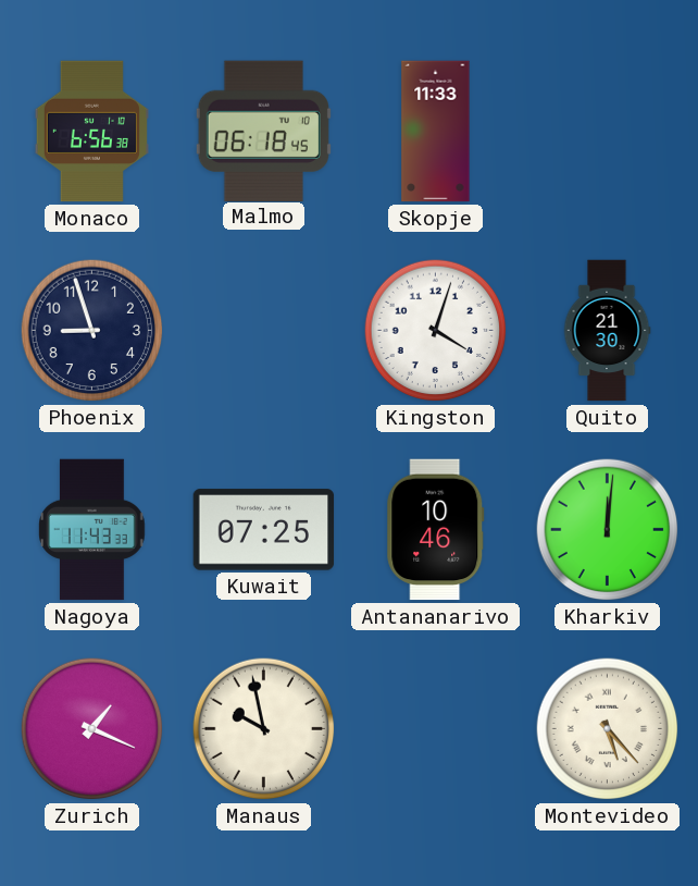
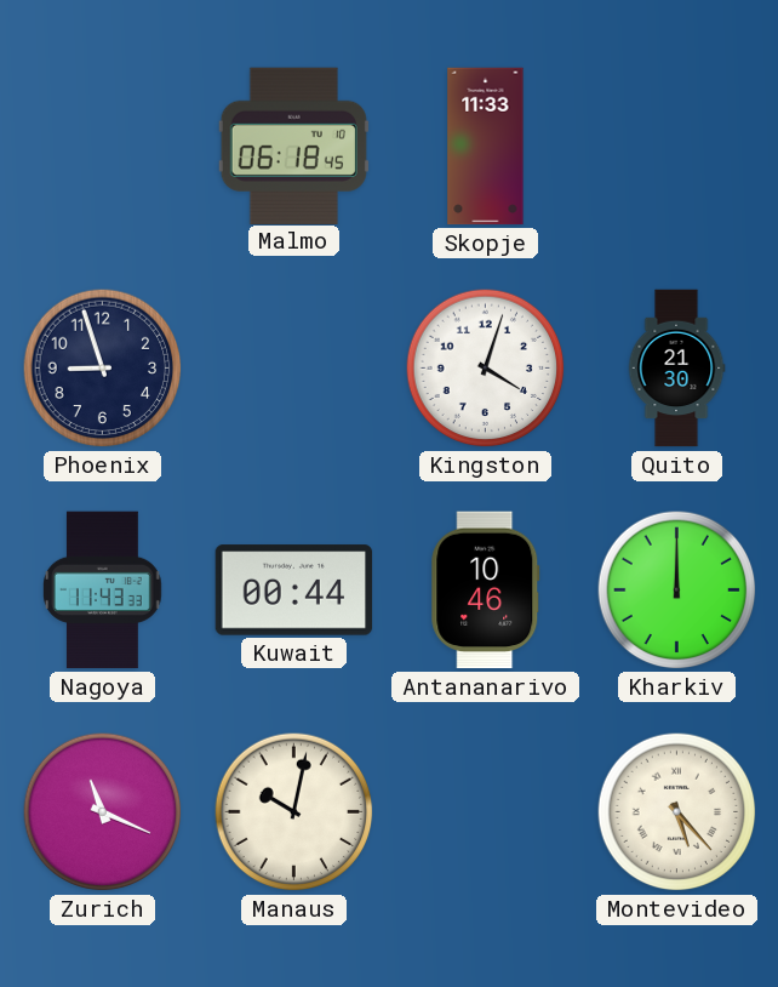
Monaco: 6:56 -> none (91, 132)
Kuwait: 07:25 -> 00:44 (294, 591)
Kharkiv: 12:01 -> 12:00 (677, 591)
Zurich: 1:19 -> 11:19 (103, 812)
Manaus: 9:58 -> 10:02 (294, 812)
